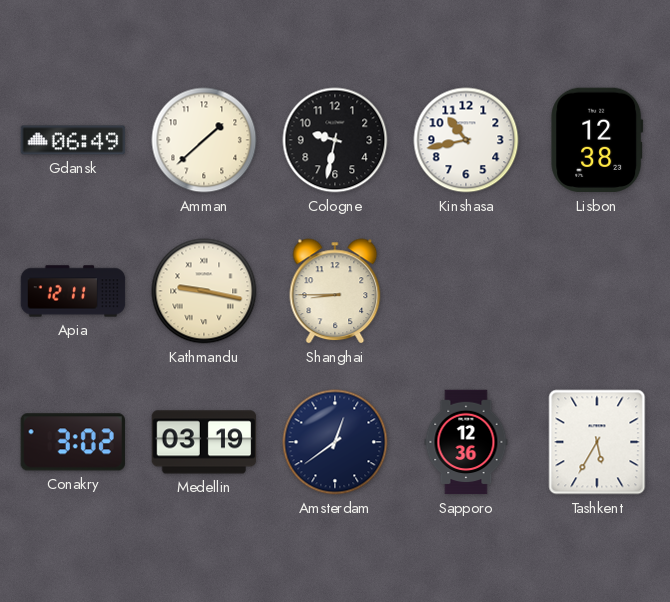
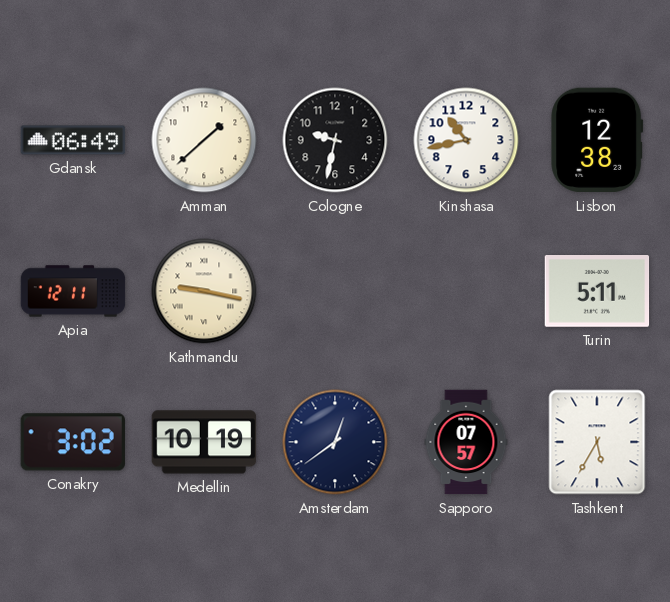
Shanghai: 8:45 -> none (335, 291)
Turin: none -> 5:11 (597, 292)
Medellin: 03:19 -> 10:19 (204, 442)
Sapporo: 12:36 -> 07:57 (466, 442)
